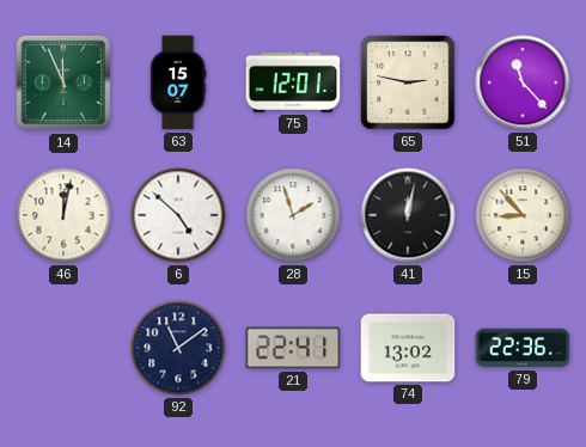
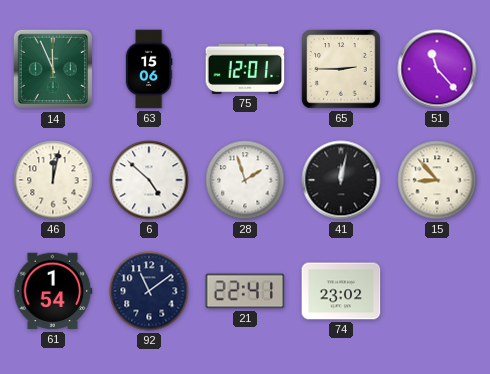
63: 15:07 -> 15:06 (149, 69)
65: 2:47 -> 2:45 (341, 69)
61: none -> 1:54 (53, 291)
74: 13:02 -> 23:02 (341, 291)
79: 22:36 -> none (523, 348)
